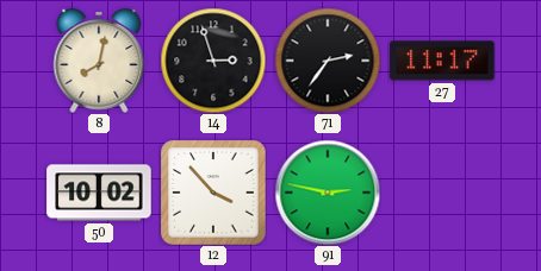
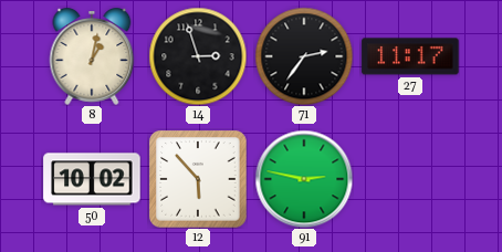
8: 8:02 -> 1:02 (92, 57)
12: 3:53 -> 5:53 (198, 179)
